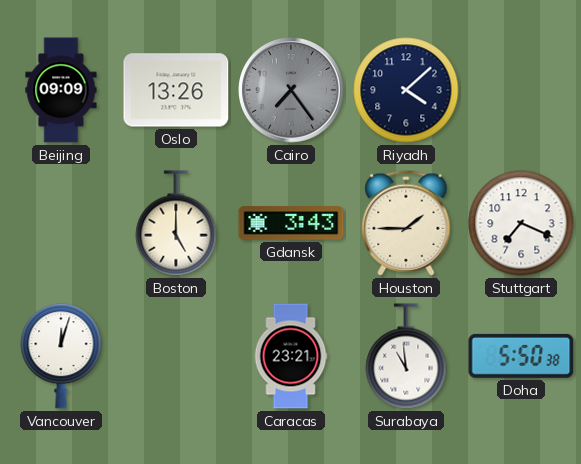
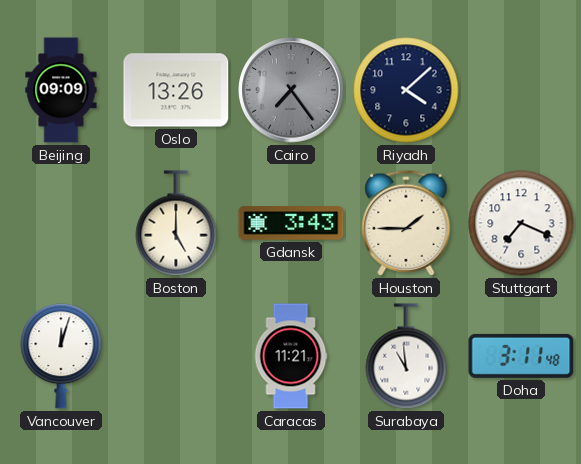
Caracas: 23:21 -> 11:21 (291, 356)
Doha: 5:50 -> 3:11 (521, 356)
